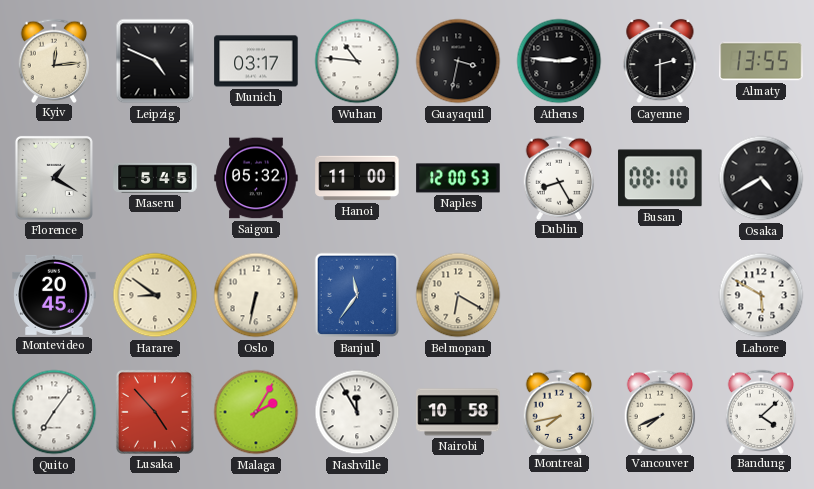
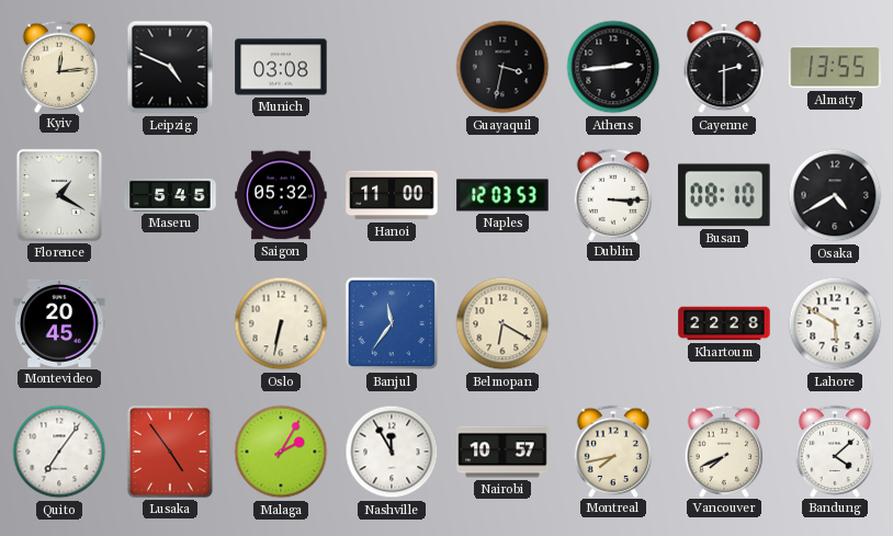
Munich: 03:17 -> 03:08 (281, 67)
Wuhan: 10:46 -> none (357, 61)
Athens: 2:46 -> 2:44 (613, 67)
Naples: 12:00 -> 12:03 (502, 195)
Dublin: 8:25 -> 3:15 (613, 194)
Harare: 8:51 -> none (155, 295)
Khartoum: none -> 22:28 (724, 323)
Lusaka: 4:53 -> 4:54 (170, 452)
Nairobi: 10:58 -> 10:57 (502, 452)
